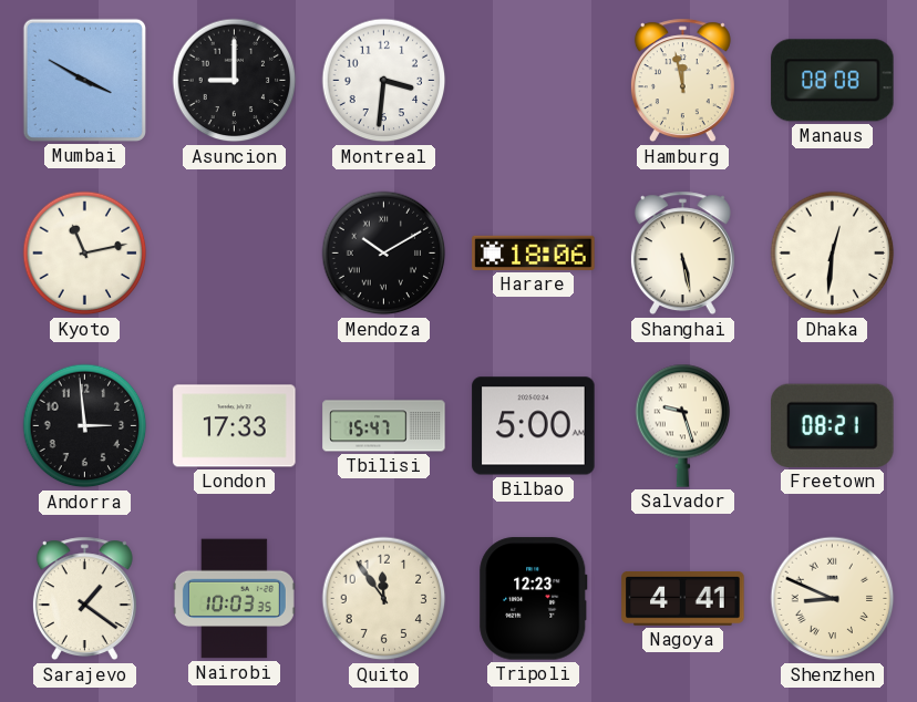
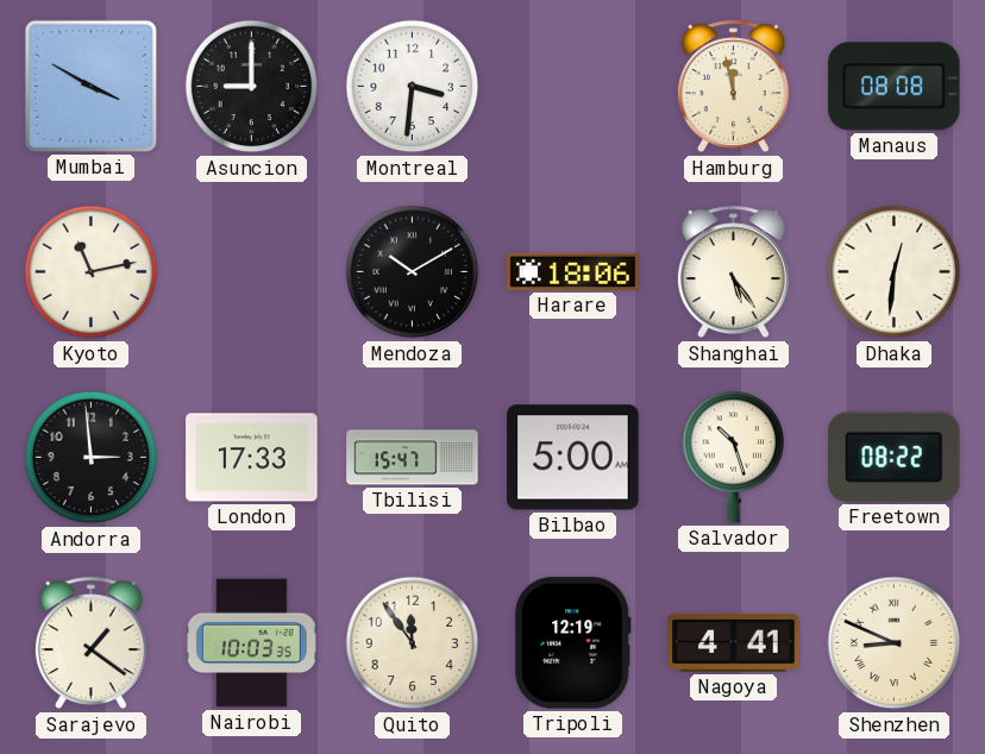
Shanghai: 5:28 -> 5:24 (733, 272)
Salvador: 9:27 -> 10:27 (734, 457)
Freetown: 08:21 -> 08:22 (895, 457)
Tripoli: 12:23 -> 12:19 (573, 643)
